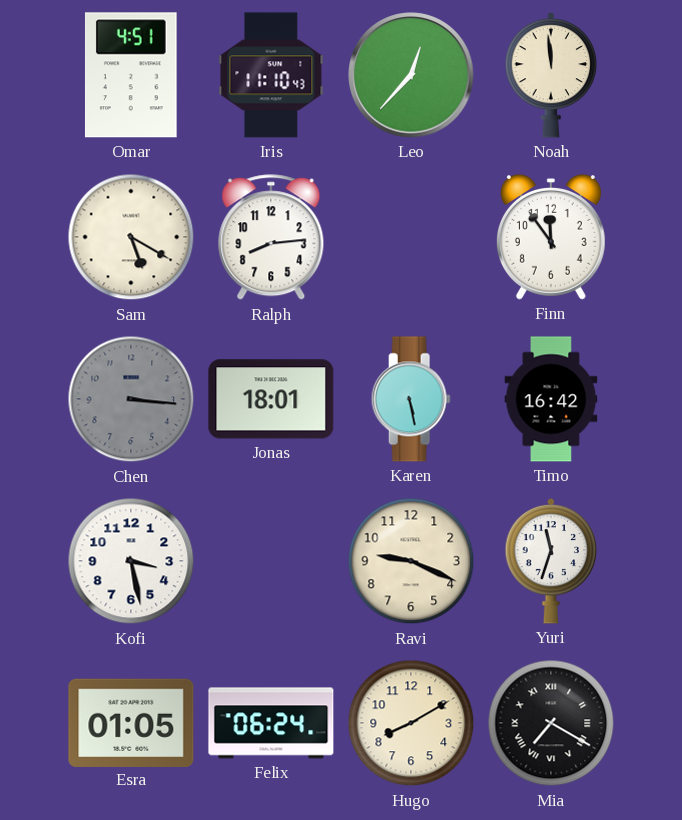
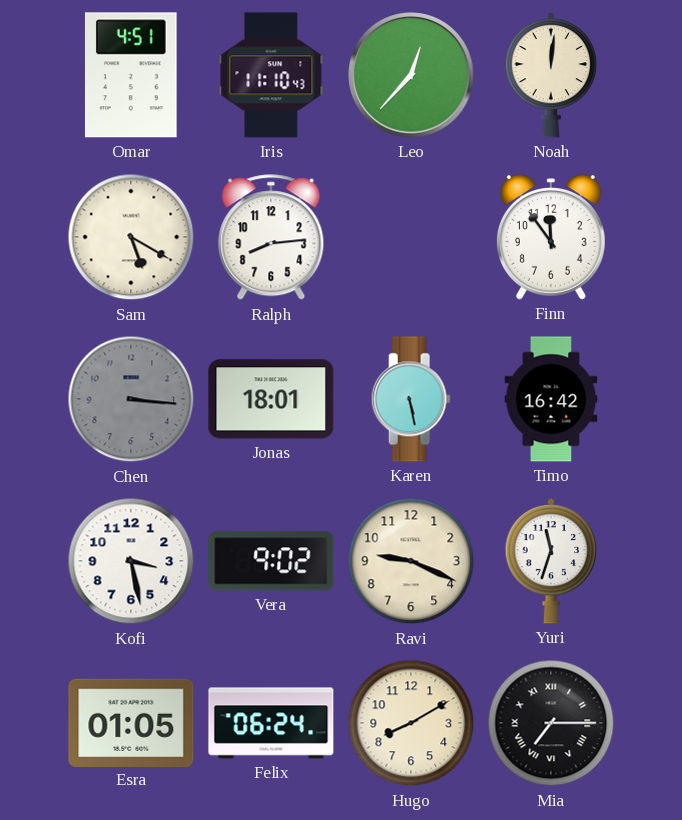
Noah: 11:59 -> 12:01 (551, 75)
Vera: none -> 9:02 (271, 561)
Mia: 7:20 -> 7:15 (551, 723)
